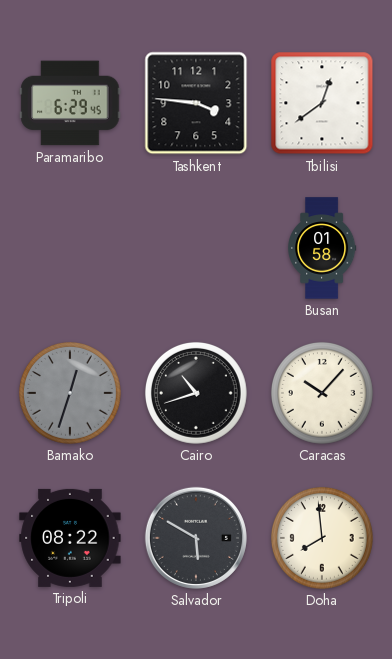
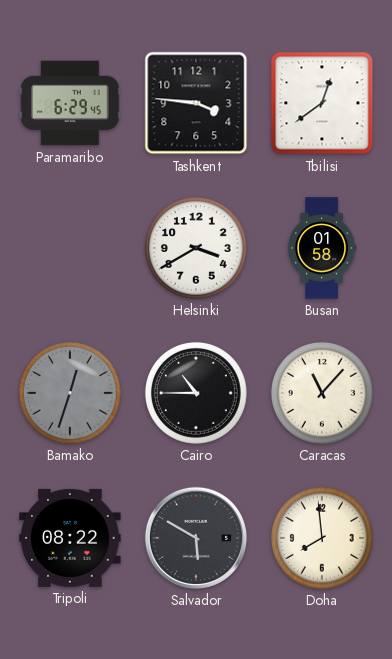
Helsinki: none -> 3:40 (196, 248)
Cairo: 10:42 -> 10:45 (196, 393)
Caracas: 10:07 -> 11:07 (322, 393)
